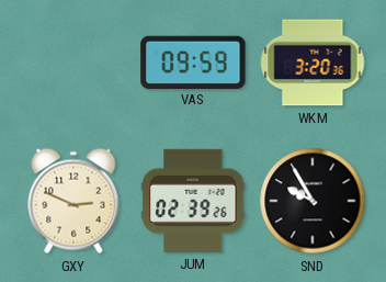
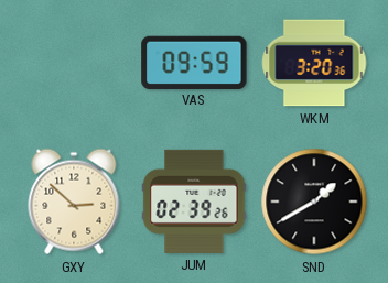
GXY: 2:49 -> 2:52 (74, 202)
SND: 9:55 -> 1:40 (314, 202)
